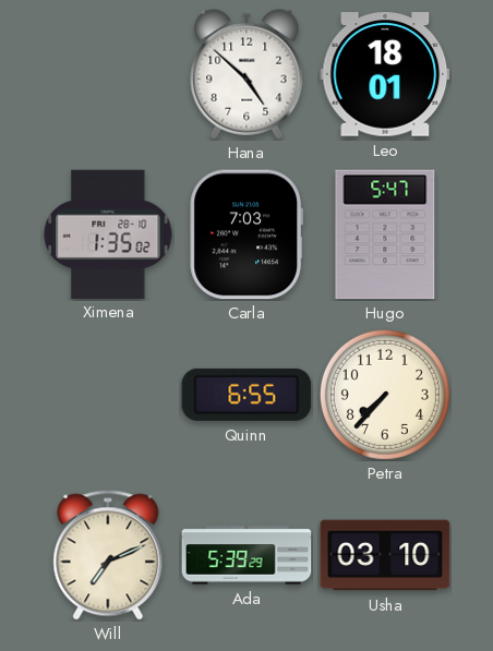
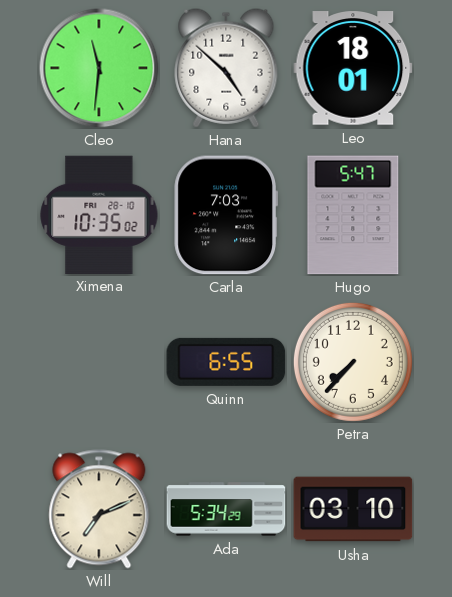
Cleo: none -> 11:31 (99, 68)
Ximena: 1:35 -> 10:35 (99, 214)
Ada: 5:39 -> 5:34 (226, 509)
